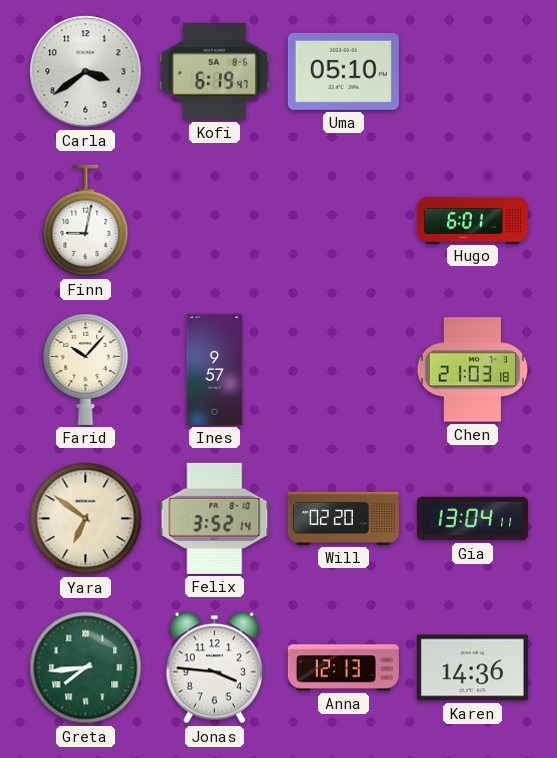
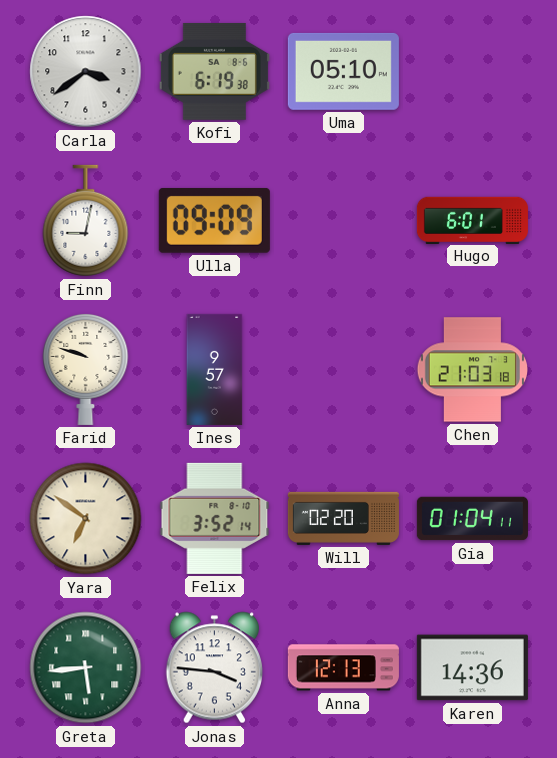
Kofi: 6:19:47 -> 6:19:38 (214, 71)
Ulla: none -> 09:09 (214, 220)
Farid: 10:07 -> 9:48 (86, 369)
Gia: 13:04 -> 01:04 (472, 519)
Greta: 7:44 -> 5:44 (86, 668)
